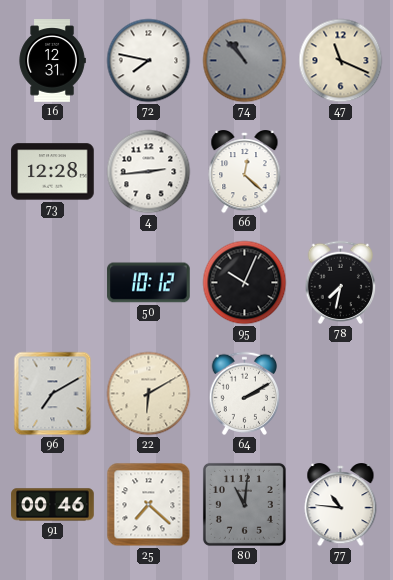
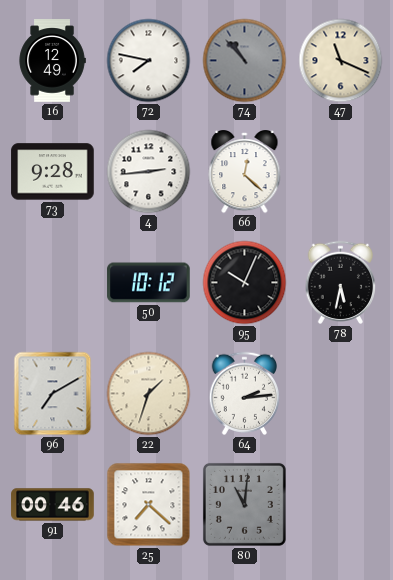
16: 12:31 -> 12:49 (52, 61)
73: 12:28 -> 9:28 (53, 172)
78: 7:32 -> 5:32 (340, 282)
22: 6:10 -> 1:33 (149, 394)
64: 2:10 -> 2:14 (244, 393)
77: 10:46 -> none (341, 506)
